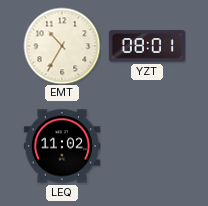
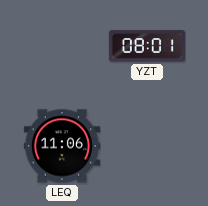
EMT: 10:35 -> none (62, 46)
LEQ: 11:02 -> 11:06 (62, 146)
